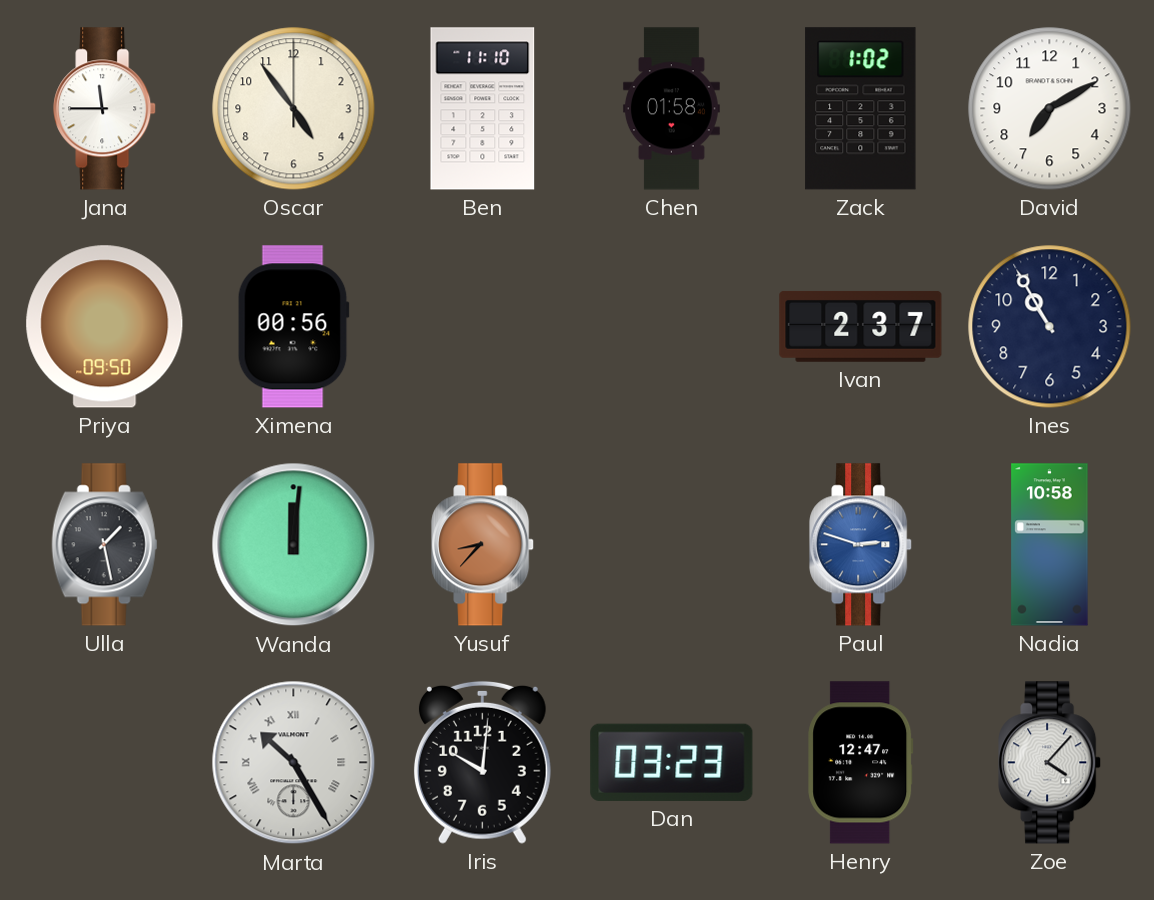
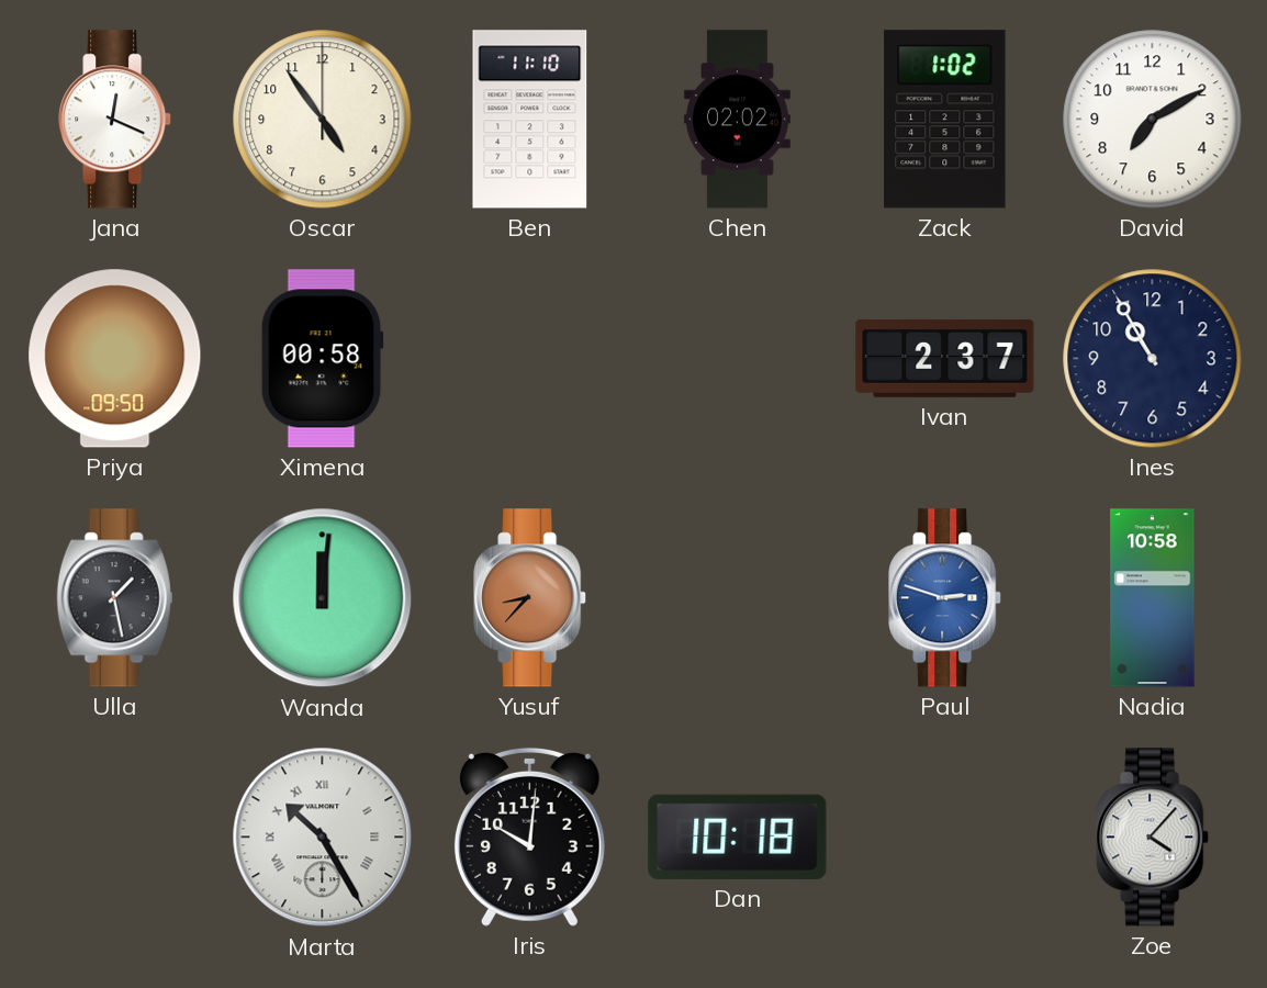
Jana: 11:45 -> 12:19 (115, 120)
Chen: 01:58 -> 02:02 (737, 120)
Ximena: 00:56 -> 00:58 (322, 359)
Dan: 03:23 -> 10:18 (738, 837)
Henry: 12:47 -> none (861, 763)
